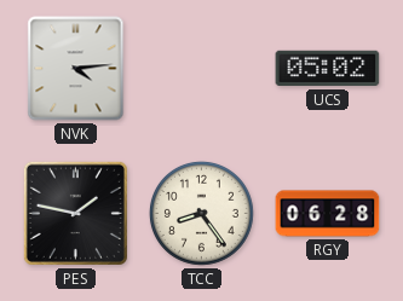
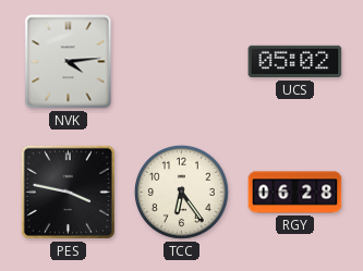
PES: 1:47 -> 3:47 (68, 192)
TCC: 8:24 -> 6:24 (181, 192)
